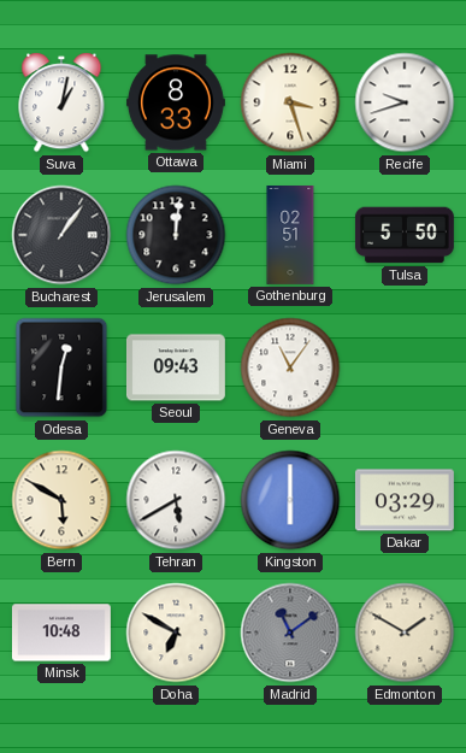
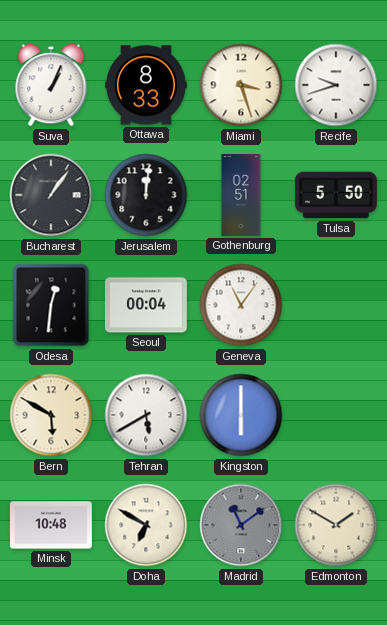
Suva: 1:02 -> 1:04 (51, 85)
Seoul: 09:43 -> 00:04 (146, 305)
Dakar: 03:29 -> none (405, 500)
